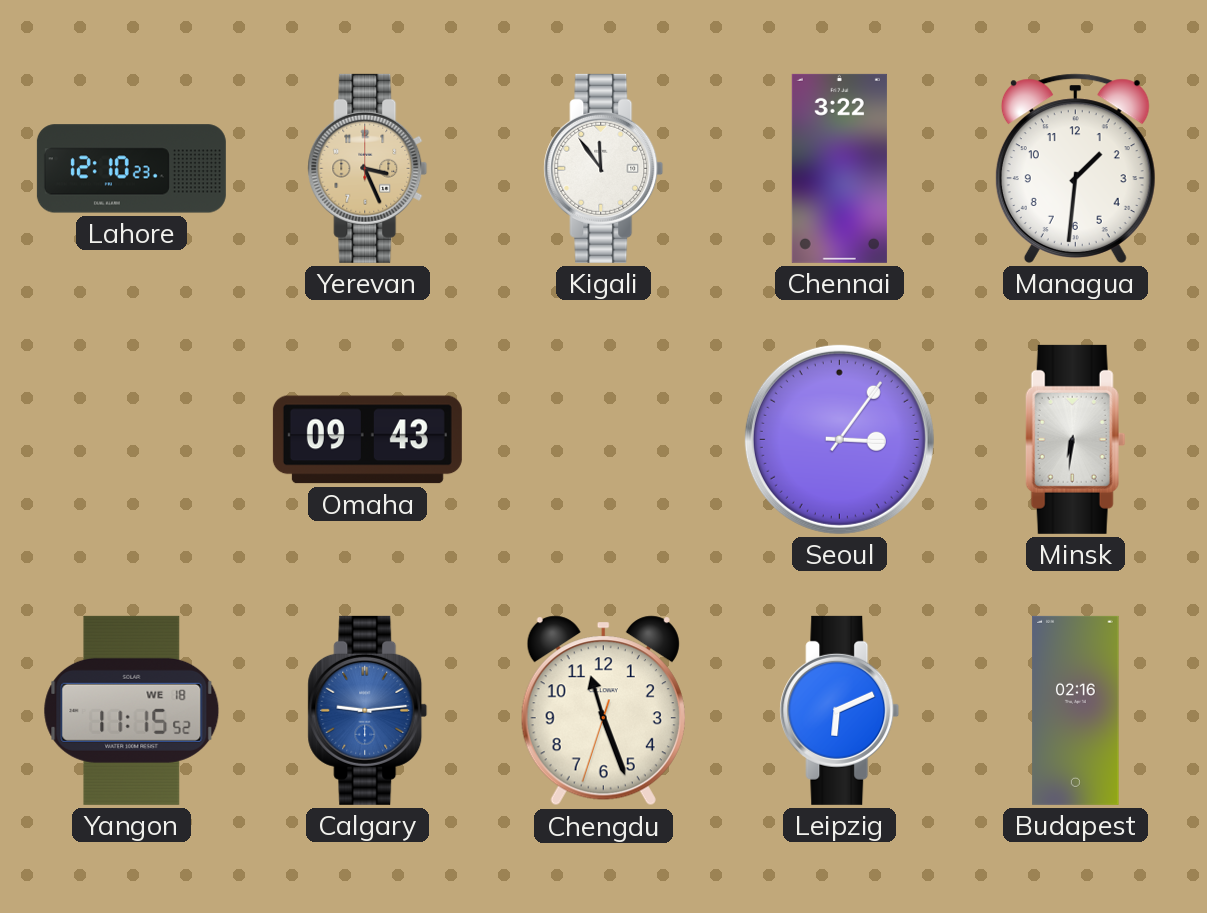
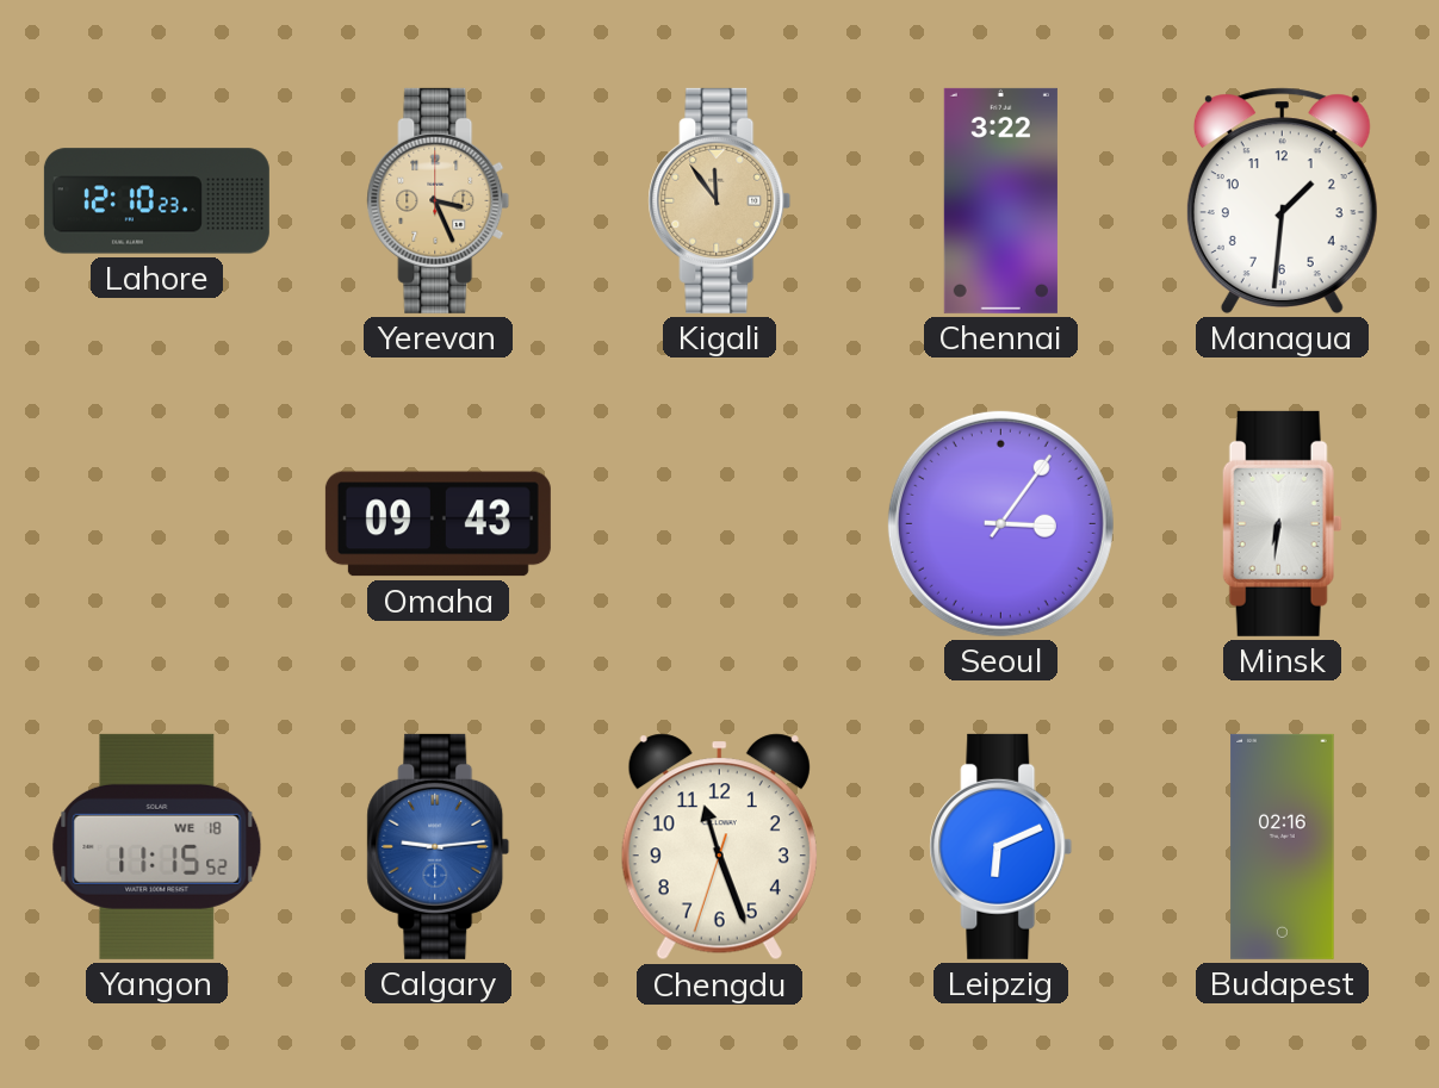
Kigali dial: white -> champagne (720, 200)
